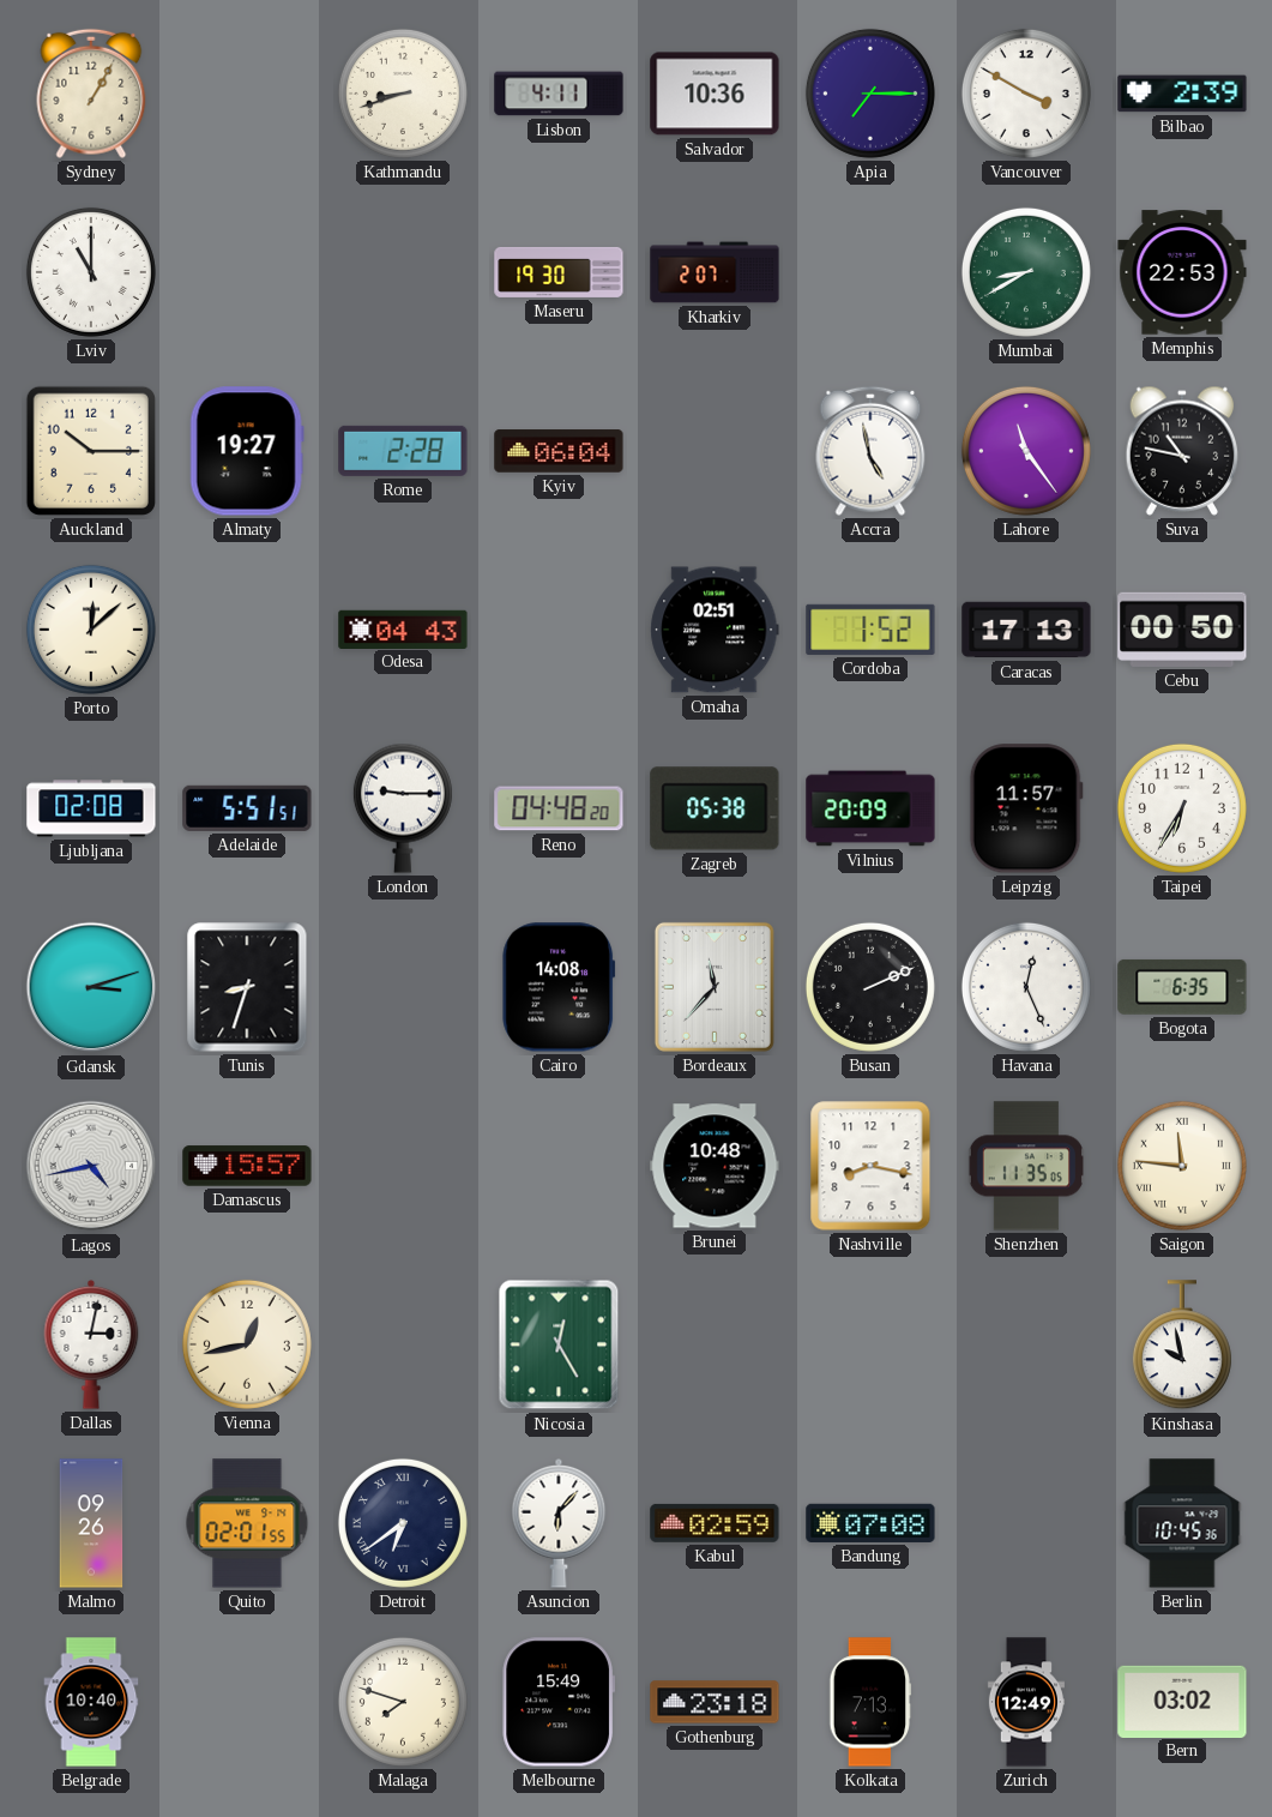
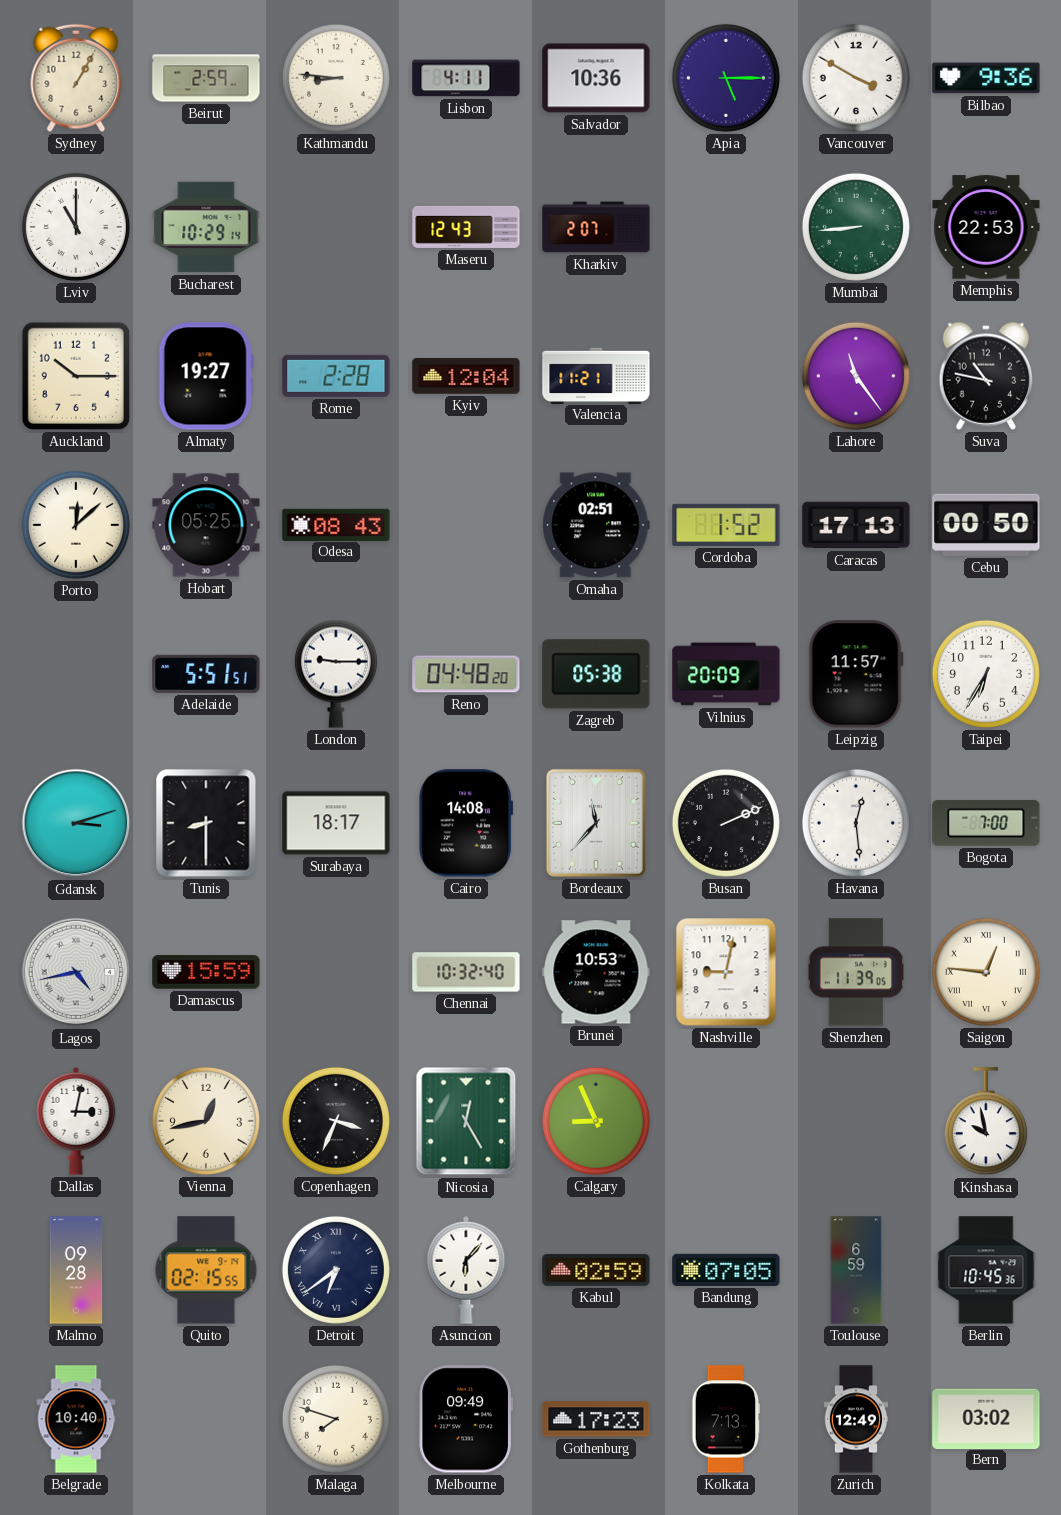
Beirut: none -> 2:59 (206, 78)
Kathmandu: 8:42 -> 8:46 (336, 78)
Apia: 7:15 -> 5:15 (726, 78)
Bilbao: 2:39 -> 9:36 (986, 78)
Bucharest: none -> 10:29 (206, 227)
Maseru: 19:30 -> 12:43 (466, 227)
Mumbai: 8:40 -> 8:44 (856, 227)
Kyiv: 06:04 -> 12:04 (466, 376)
Valencia: none -> 11:21 (596, 375)
Accra: 4:58 -> none (870, 451)
Hobart: none -> 05:25 (206, 525)
Odesa: 04:43 -> 08:43 (336, 524)
Ljubljana: 02:08 -> none (91, 808)
Tunis: 8:33 -> 8:30 (206, 823)
Surabaya: none -> 18:17 (336, 823)
Havana: 12:26 -> 12:29 (856, 823)
Bogota: 6:35 -> 7:00 (986, 823)
Damascus: 15:57 -> 15:59 (206, 972)
Chennai: none -> 10:32 (466, 972)
Brunei: 10:48 -> 10:53 (596, 972)
Nashville: 8:17 -> 9:02 (726, 972)
Shenzhen: 11:35 -> 11:39 (855, 972)
Saigon: 11:46 -> 12:46 (986, 972)
Copenhagen: none -> 3:34 (336, 1121)
Calgary: none -> 8:56 (596, 1121)
Malmo: 09:26 -> 09:28 (76, 1270)
Quito: 02:01 -> 02:15 (206, 1270)
Bandung: 07:08 -> 07:05 (726, 1270)
Toulouse: none -> 6:59 (856, 1270)
Melbourne: 15:49 -> 09:49 (465, 1419)
Gothenburg: 23:18 -> 17:23 (596, 1419)
